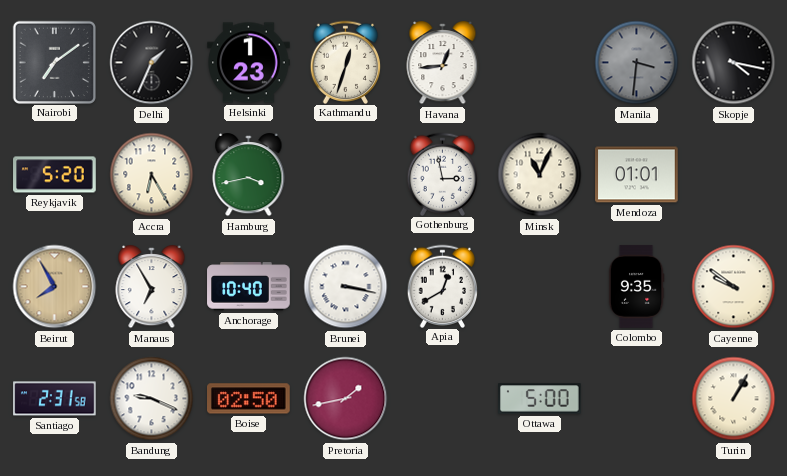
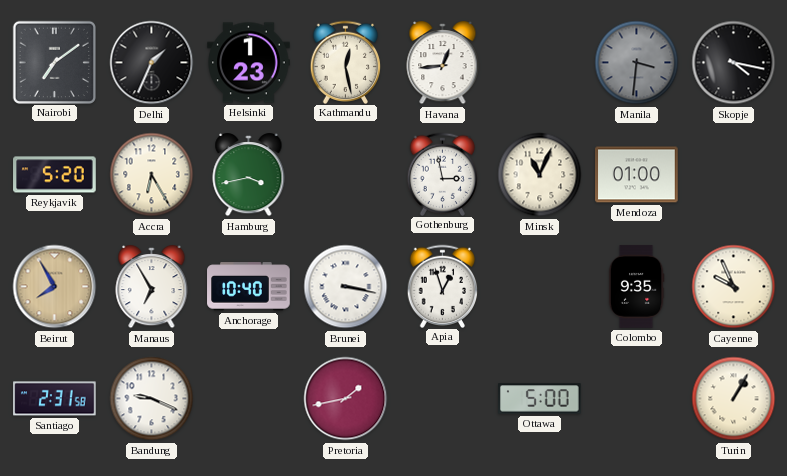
Kathmandu: 12:33 -> 12:28 (346, 62)
Mendoza: 01:01 -> 01:00 (637, 175)
Apia: 12:40 -> 12:57 (443, 286)
Cayenne: 9:51 -> 9:56 (734, 287)
Boise: 02:50 -> none (249, 399)
